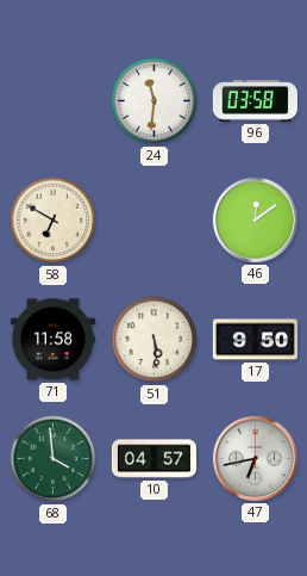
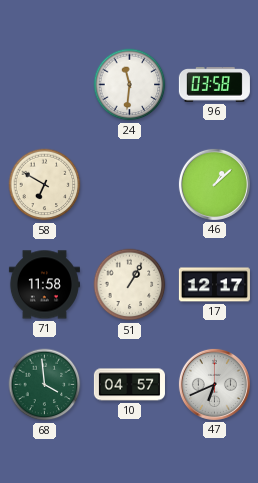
46: 12:09 -> 1:08 (214, 184)
51: 5:29 -> 1:05 (130, 285)
17: 9:50 -> 12:17 (214, 285)
47: 6:43 -> 6:41 (214, 384)
